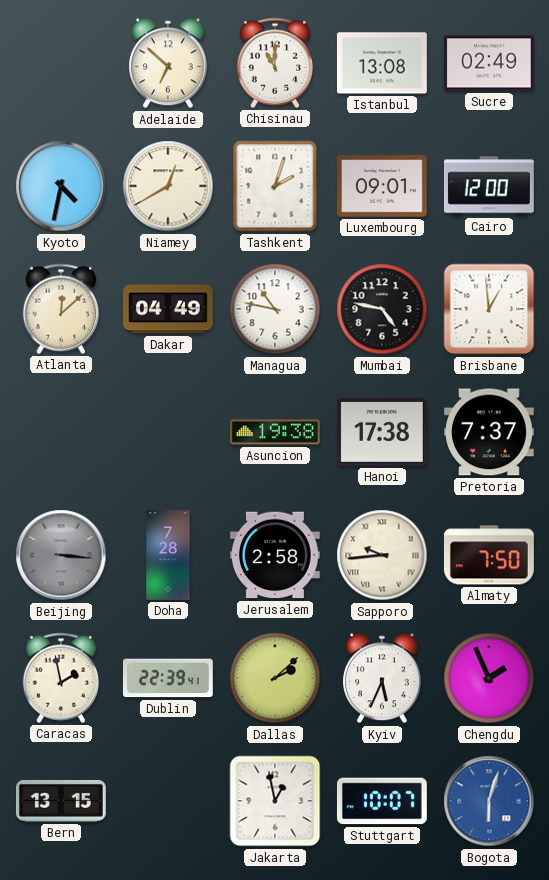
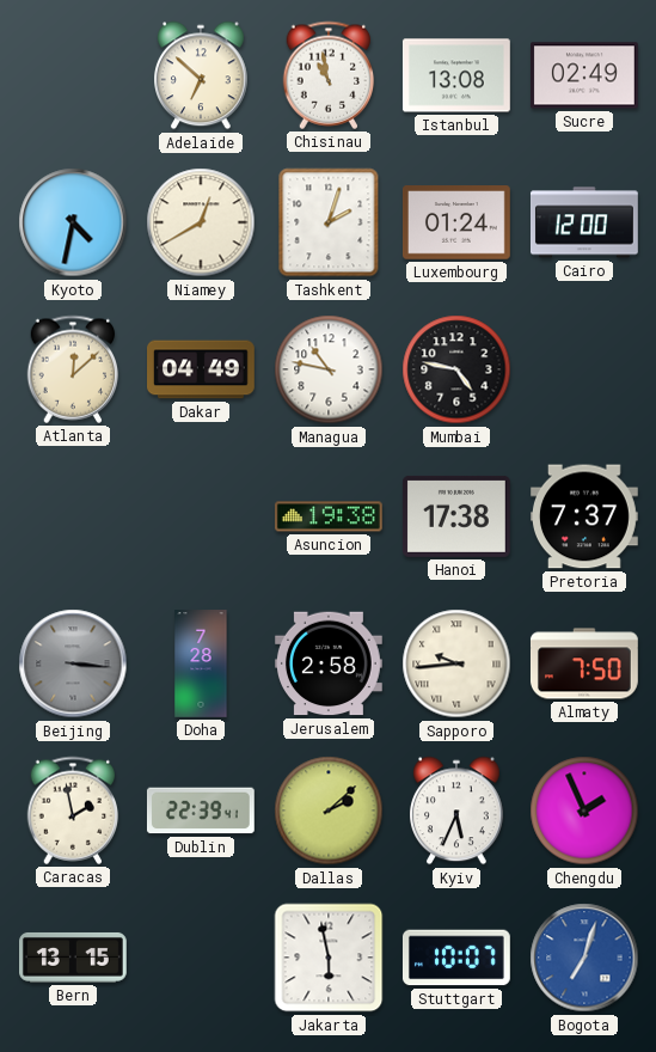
Chisinau: 11:00 -> 10:58 (329, 75)
Luxembourg: 09:01 -> 01:24 (456, 222)
Brisbane: 12:59 -> none (489, 309)
Jakarta: 12:58 -> 5:58 (329, 958)
Bogota: 6:03 -> 7:03 (584, 958)
